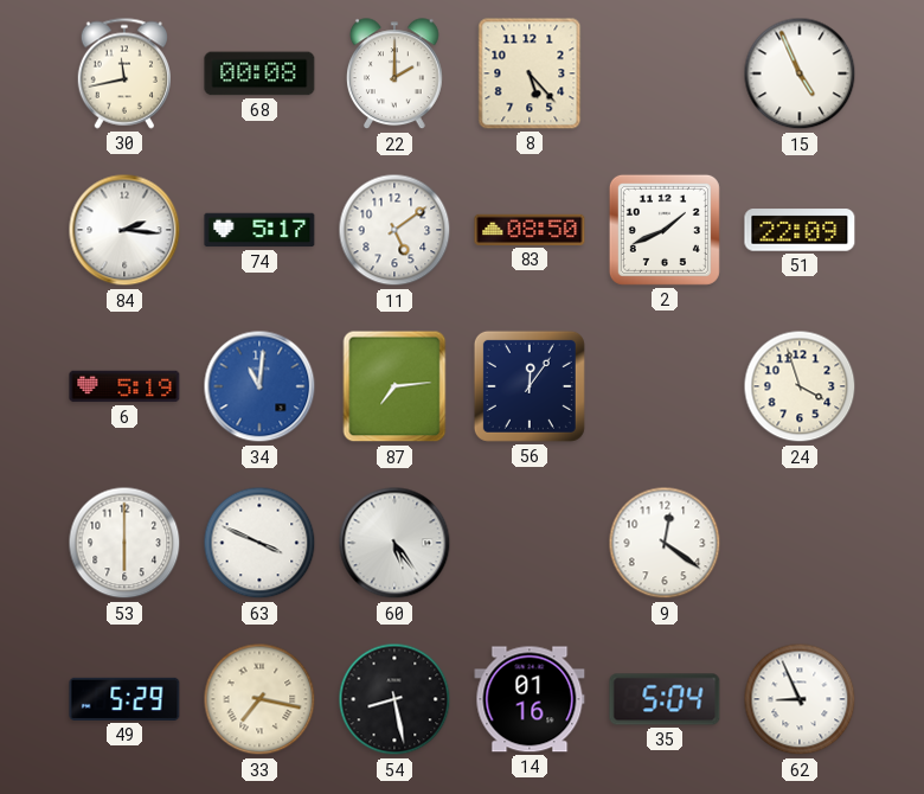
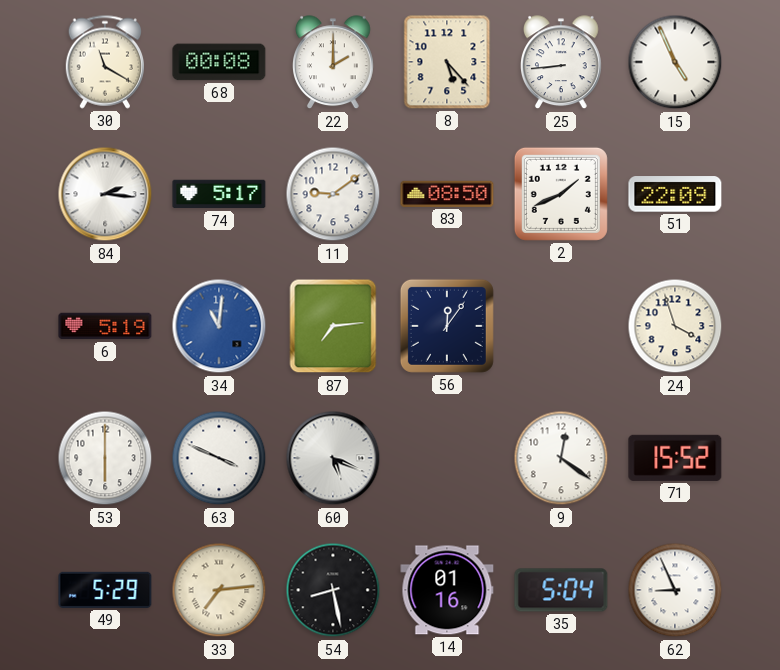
30: 11:43 -> 11:20 (104, 62)
25: none -> 8:44 (562, 63)
11: 5:09 -> 9:09 (333, 194)
60: 5:24 -> 5:19 (333, 458)
71: none -> 15:52 (675, 458)
33: 7:17 -> 7:14 (219, 590)
